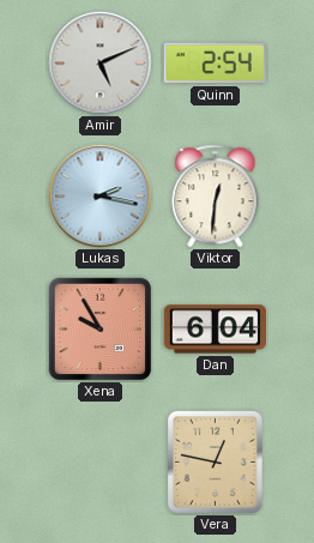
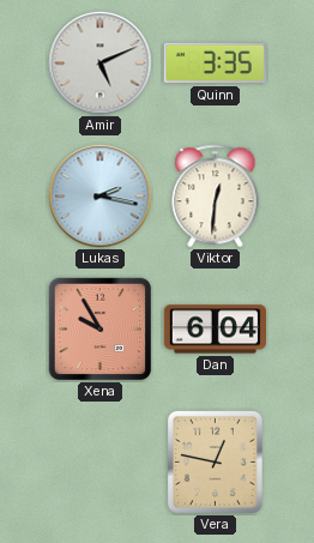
Quinn: 2:54 -> 3:35 (215, 64)
